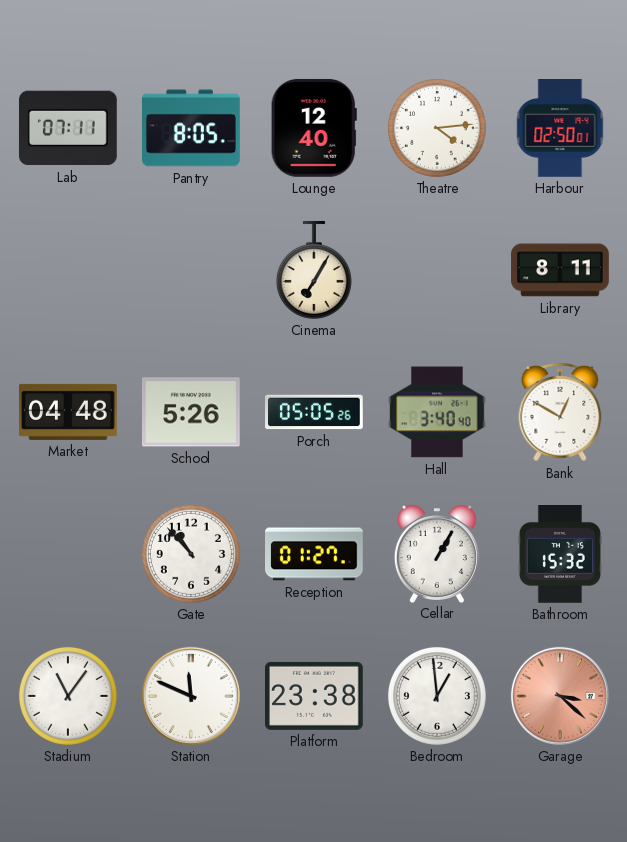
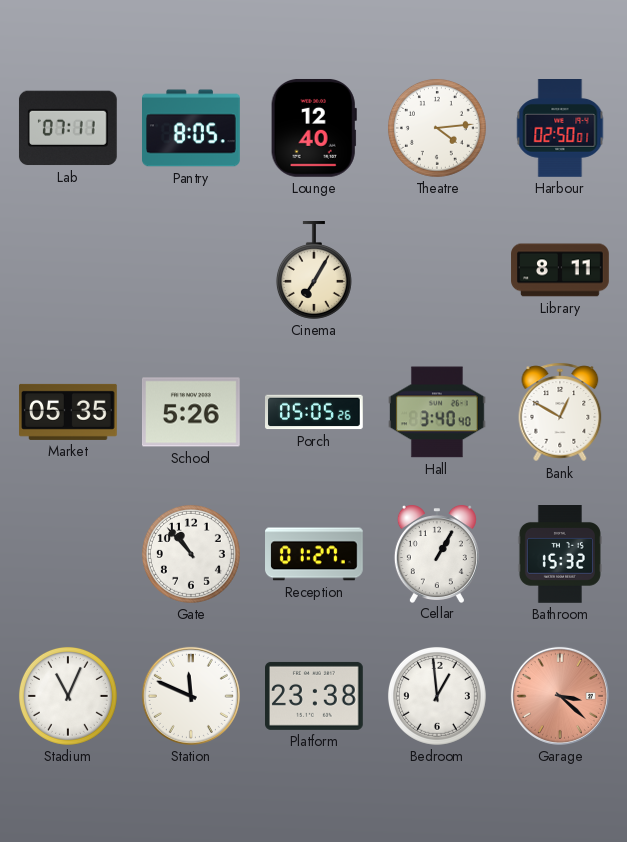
Market: 04:48 -> 05:35 (69, 412)
Stadium: 11:06 -> 11:04 (68, 696)
